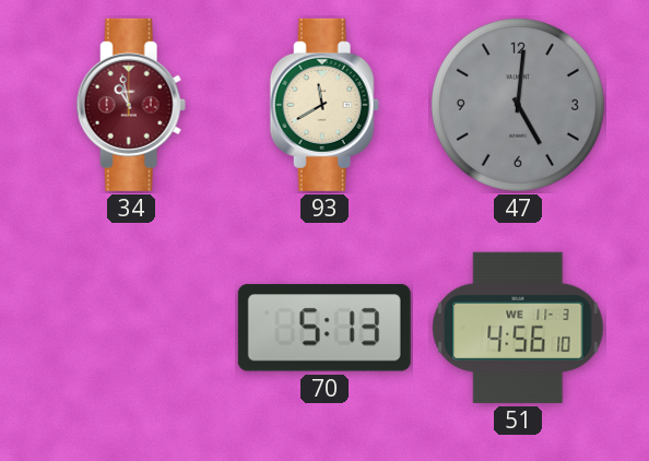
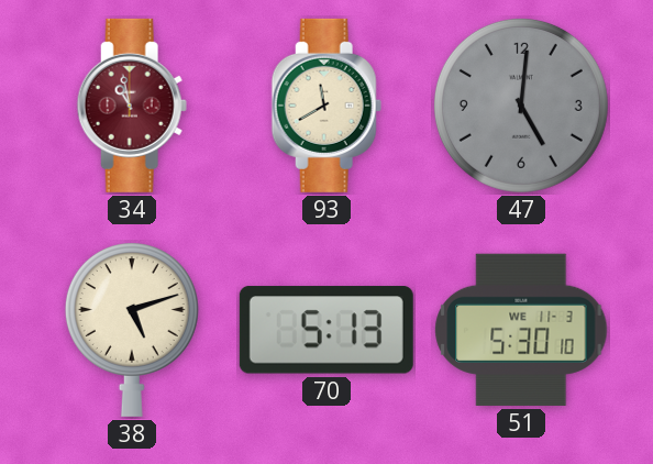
38: none -> 5:12 (132, 330)
51: 4:56 -> 5:30 (521, 330)
